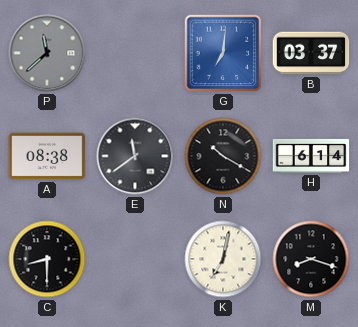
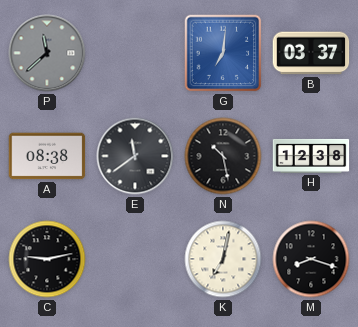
N: 10:20 -> 10:28 (223, 156)
H: 6:14 -> 12:38 (311, 156)
C: 8:30 -> 9:13 (47, 259)
